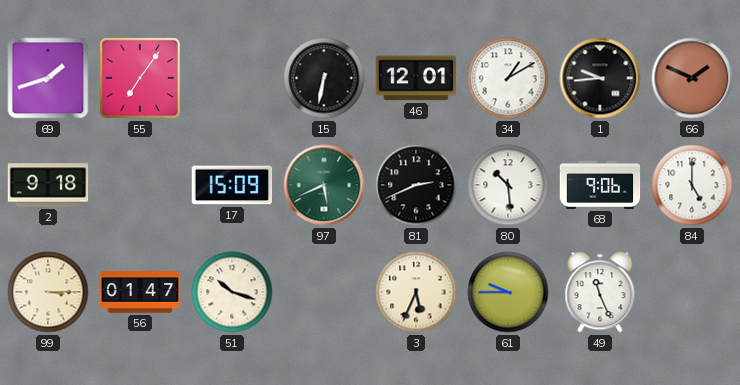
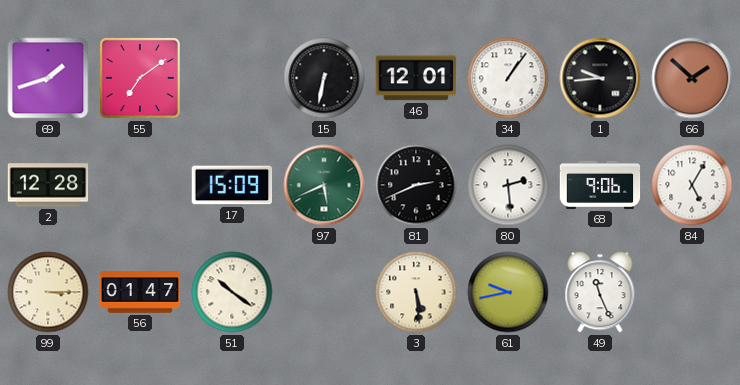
55: 7:06 -> 7:09 (140, 78)
34: 1:10 -> 1:06 (508, 78)
66: 1:49 -> 1:52 (692, 78)
2: 9:18 -> 12:28 (48, 185)
80: 10:29 -> 2:29 (508, 185)
84: 5:00 -> 5:05 (692, 185)
51: 10:18 -> 10:21 (232, 292)
3: 5:34 -> 5:29 (416, 292)
61: 9:45 -> 9:43 (508, 292)
